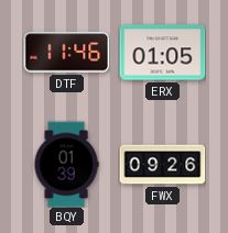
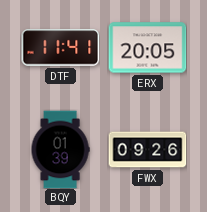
DTF: 11:46 -> 11:41 (60, 48)
ERX: 01:05 -> 20:05 (147, 48)
